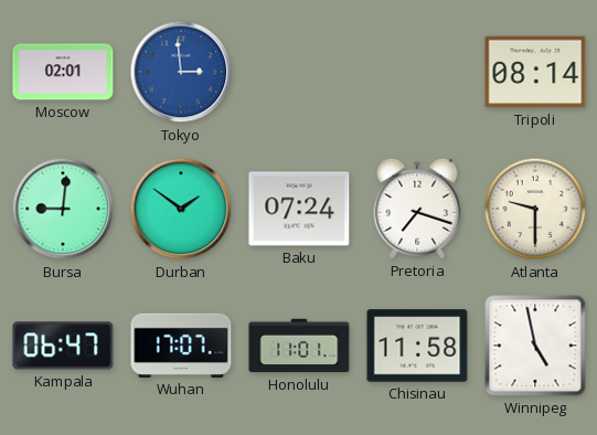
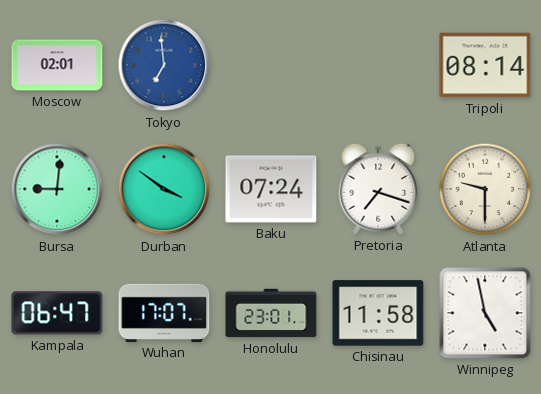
Tokyo: 2:59 -> 6:59 (164, 65)
Durban: 1:51 -> 3:51 (164, 189)
Honolulu: 11:01 -> 23:01 (271, 313)
